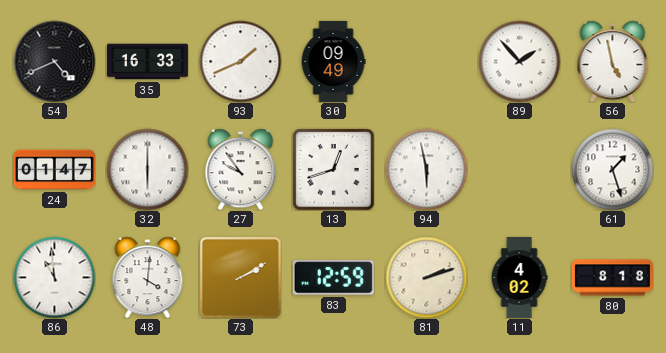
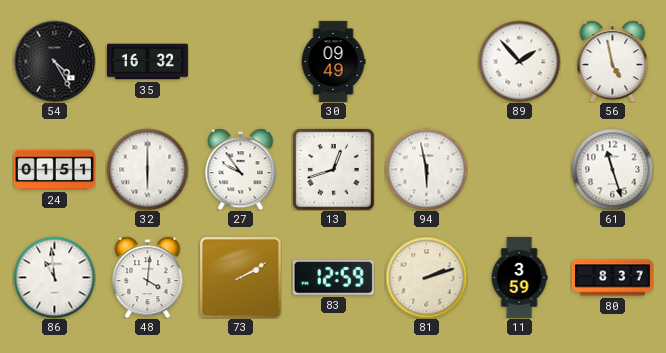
54: 4:41 -> 4:25 (54, 61)
35: 16:33 -> 16:32 (147, 62)
93: 1:41 -> none (240, 61)
24: 01:47 -> 01:51 (54, 170)
61: 1:27 -> 11:27 (612, 169)
11: 4:02 -> 3:59 (519, 277)
80: 8:18 -> 8:37 (612, 278)
